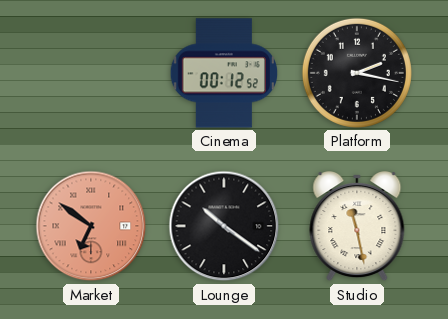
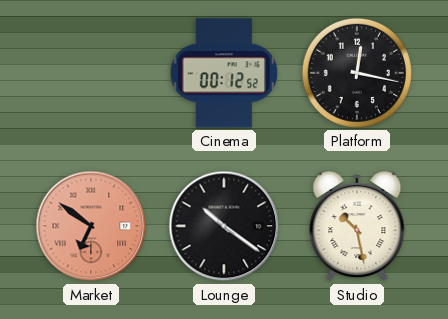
Platform: 2:17 -> 12:17 (357, 73)
Studio: 11:28 -> 10:28 (357, 227)
